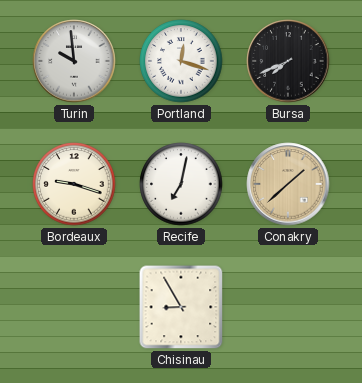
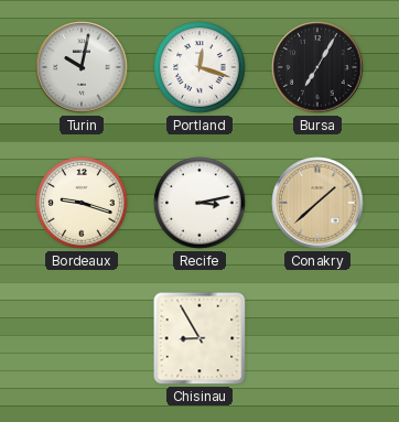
Turin: 9:59 -> 10:02 (82, 67)
Bursa: 7:41 -> 7:05 (317, 67)
Recife: 7:02 -> 3:13 (199, 203)
